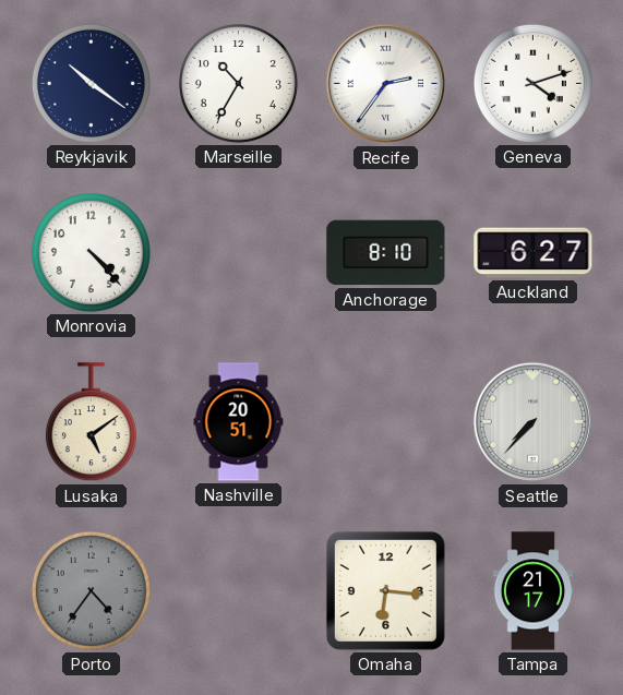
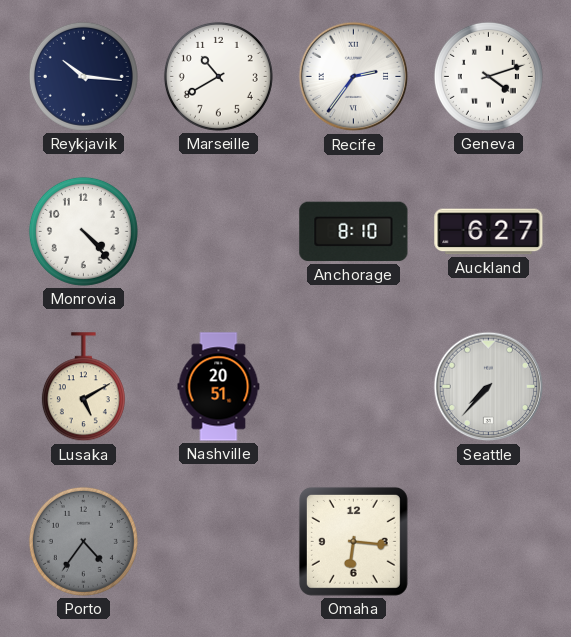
Reykjavik: 10:21 -> 10:16 (83, 76)
Marseille: 10:35 -> 10:40 (218, 76)
Lusaka: 5:09 -> 5:10 (83, 387)
Tampa: 21:17 -> none (534, 591)
